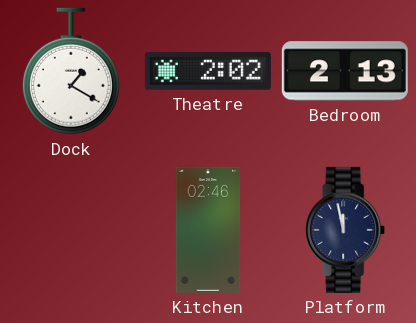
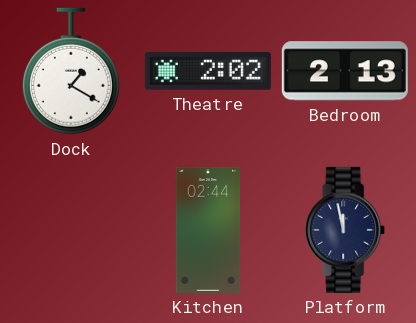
Kitchen: 02:46 -> 02:44 (208, 230)
